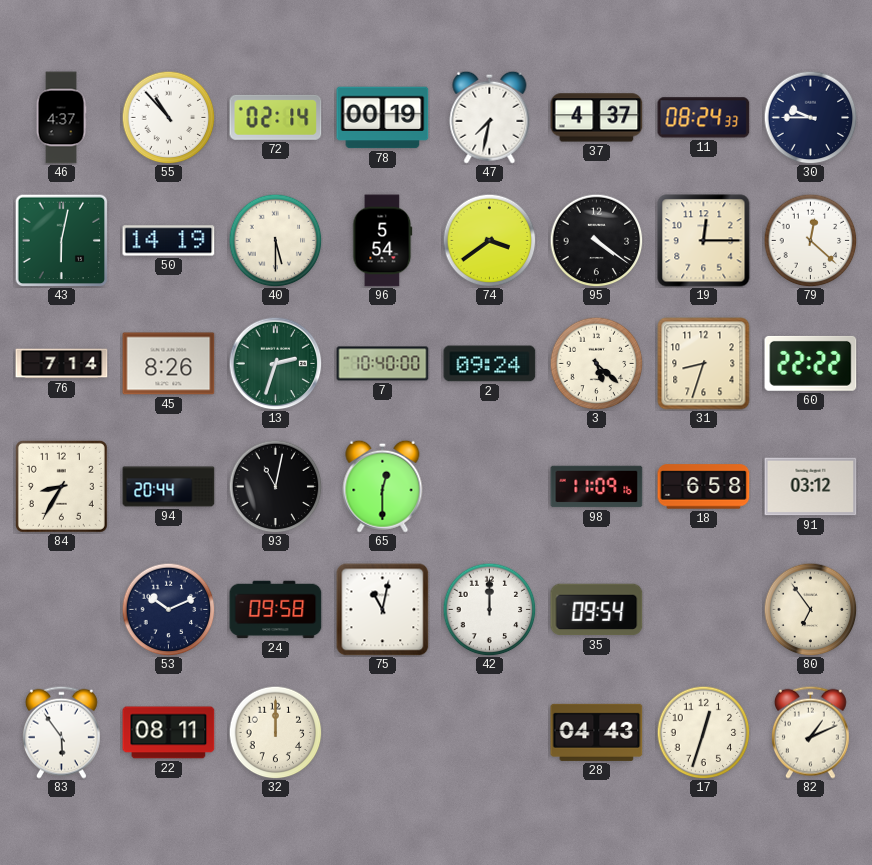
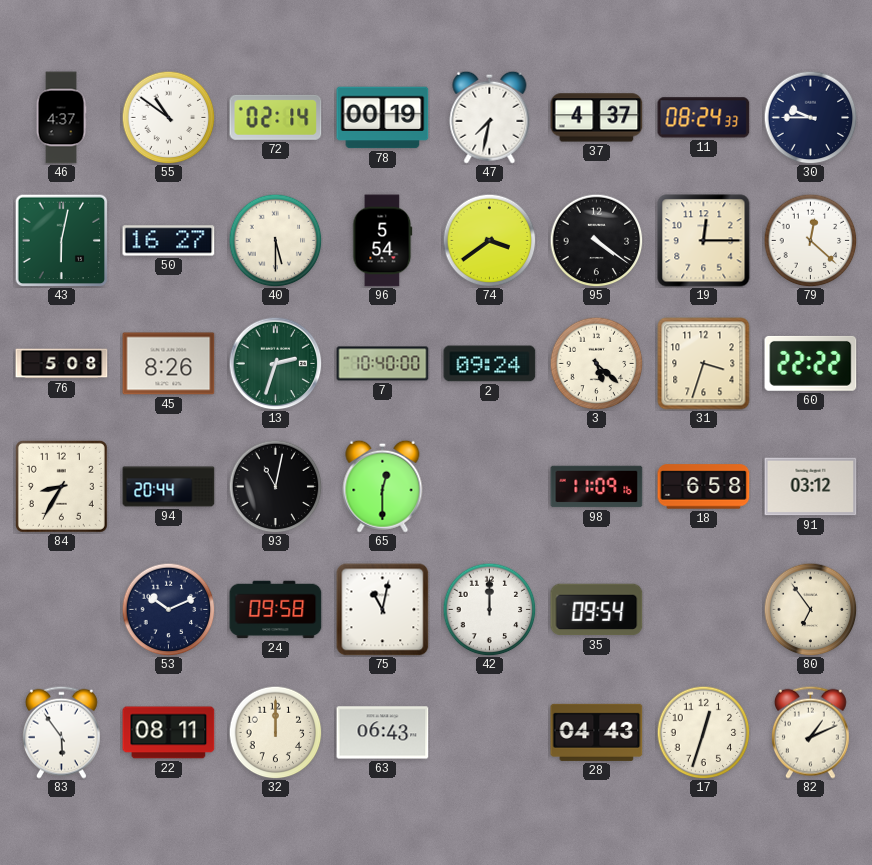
55: 10:53 -> 10:51 (168, 117)
50: 14:19 -> 16:27 (169, 241)
76: 7:14 -> 5:08 (62, 364)
31: 8:33 -> 3:33 (704, 364)
63: none -> 06:43 (383, 733)
